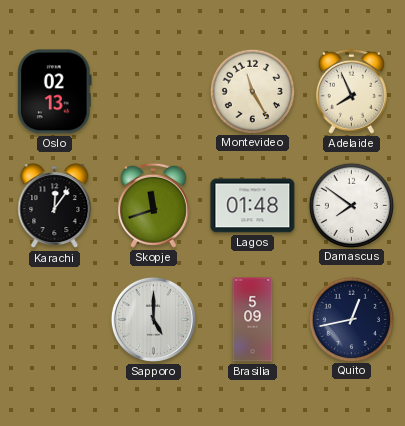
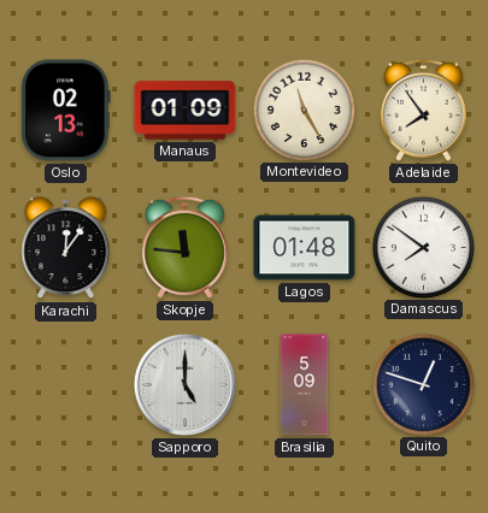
Manaus: none -> 01:09 (186, 111)
Adelaide: 7:56 -> 7:54 (423, 110)
Skopje: 11:42 -> 11:46 (184, 247)
Quito: 12:43 -> 12:48 (423, 384)
